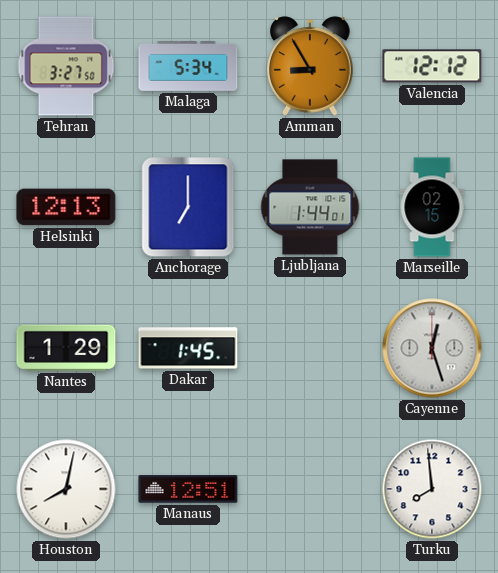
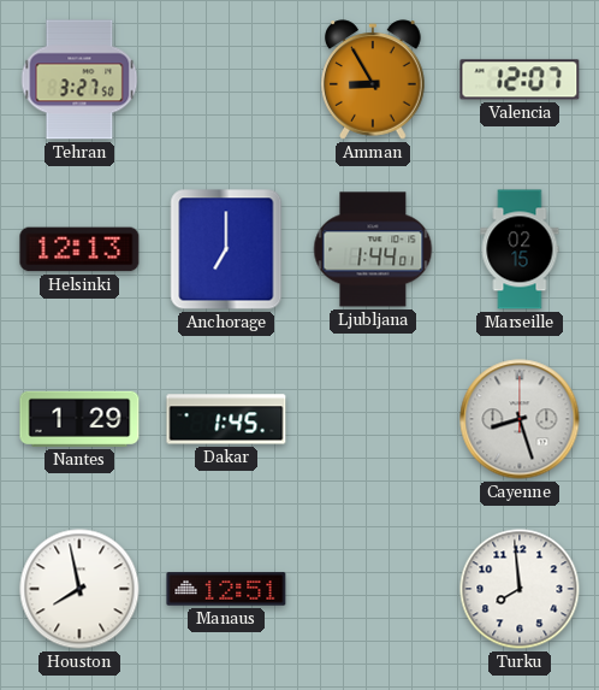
Malaga: 5:34 -> none (188, 67)
Valencia: 12:12 -> 12:07 (520, 79)
Cayenne: 12:27 -> 8:27 (520, 419)
Houston: 8:02 -> 7:58 (79, 589)
